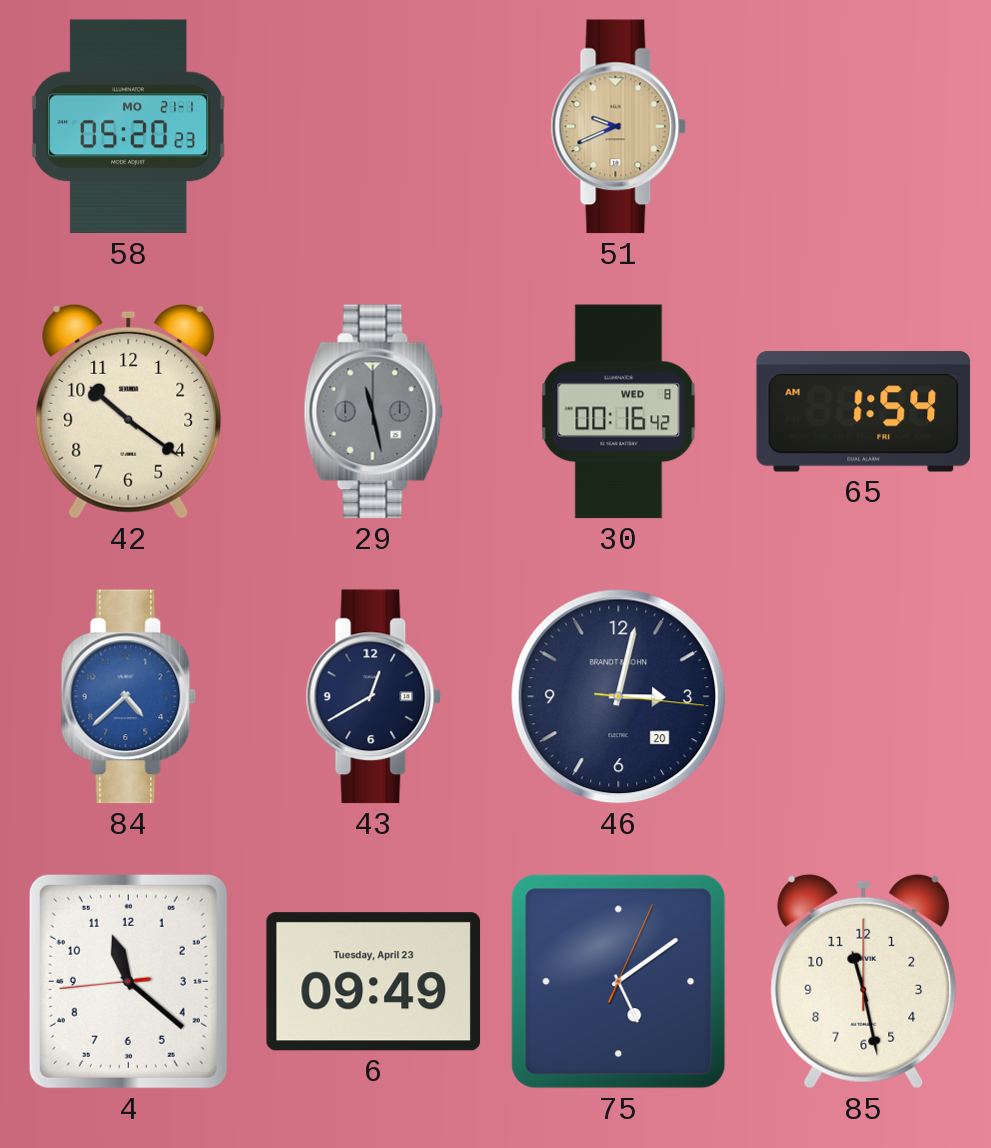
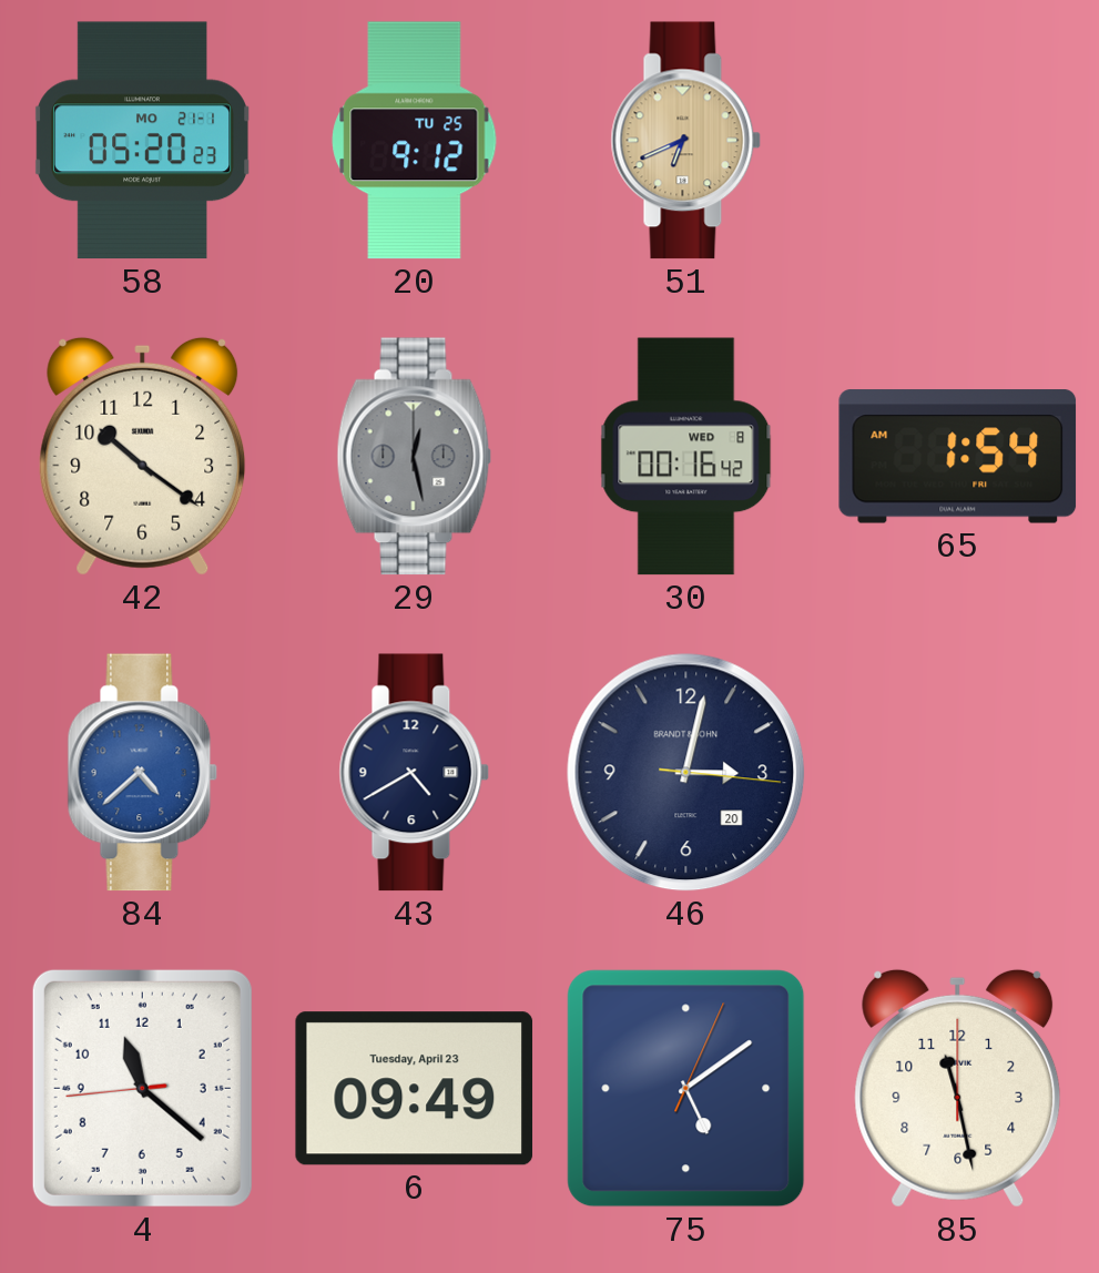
20: none -> 9:12 (415, 141)
51: 9:41 -> 6:41 (686, 141)
29: 11:28 -> 12:28 (415, 457)
43: 12:40 -> 4:40 (415, 773)
